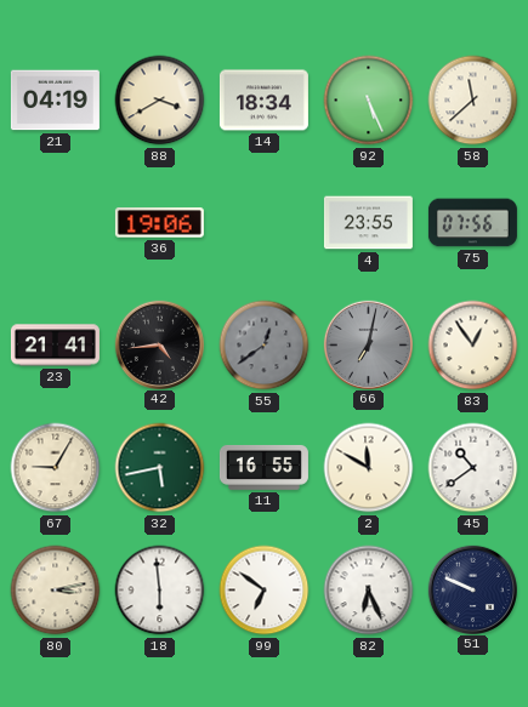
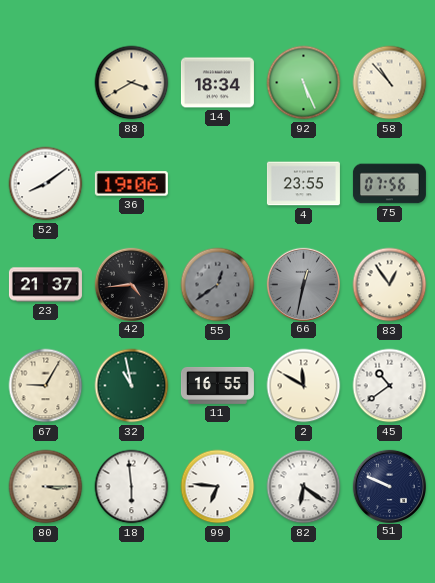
21: 04:19 -> none (55, 101)
58: 11:38 -> 10:53 (390, 83)
52: none -> 8:09 (46, 184)
23: 21:41 -> 21:37 (45, 285)
66: 7:02 -> 12:32 (303, 284)
32: 5:43 -> 10:58 (132, 386)
80: 3:13 -> 3:15 (46, 487)
99: 6:51 -> 6:46 (218, 487)
82: 6:26 -> 6:21 (304, 487)
